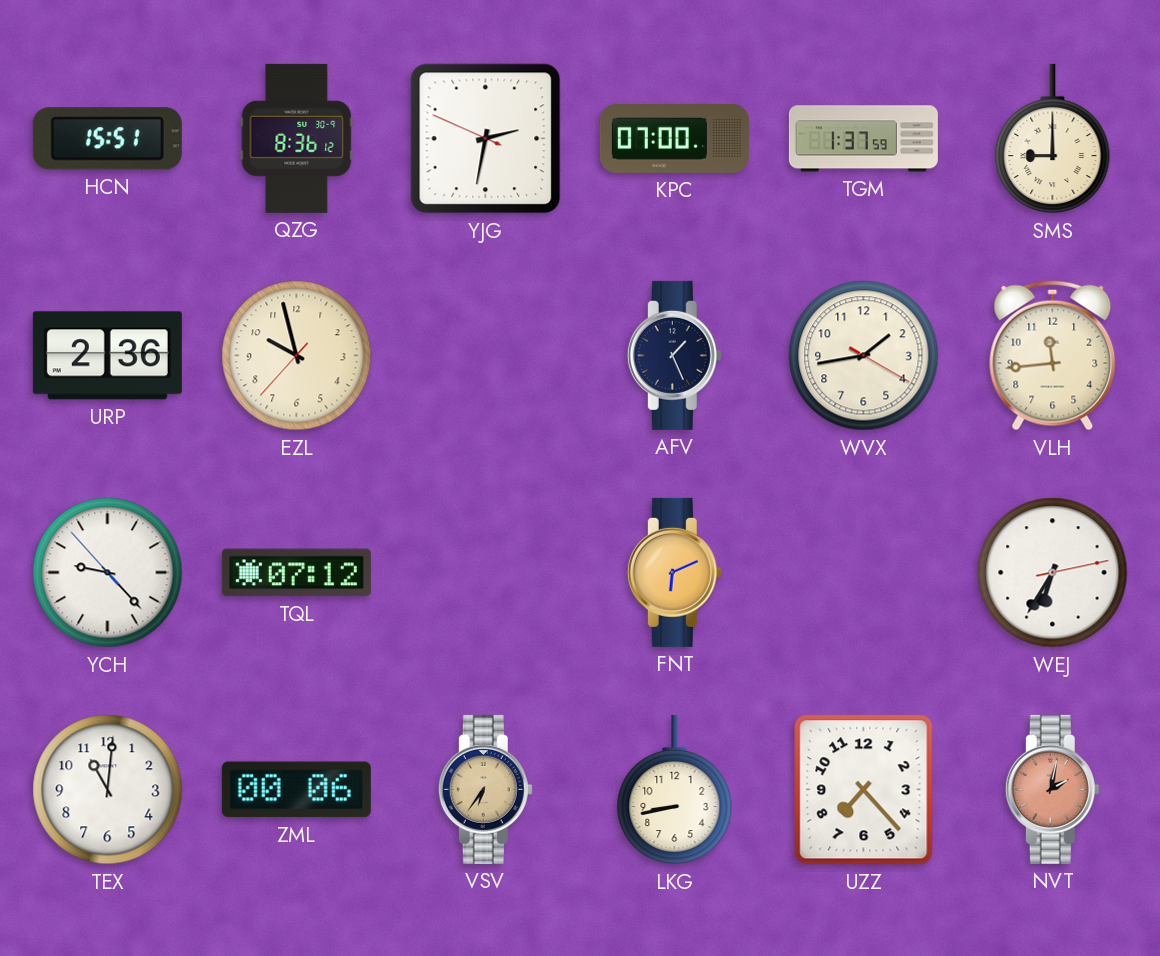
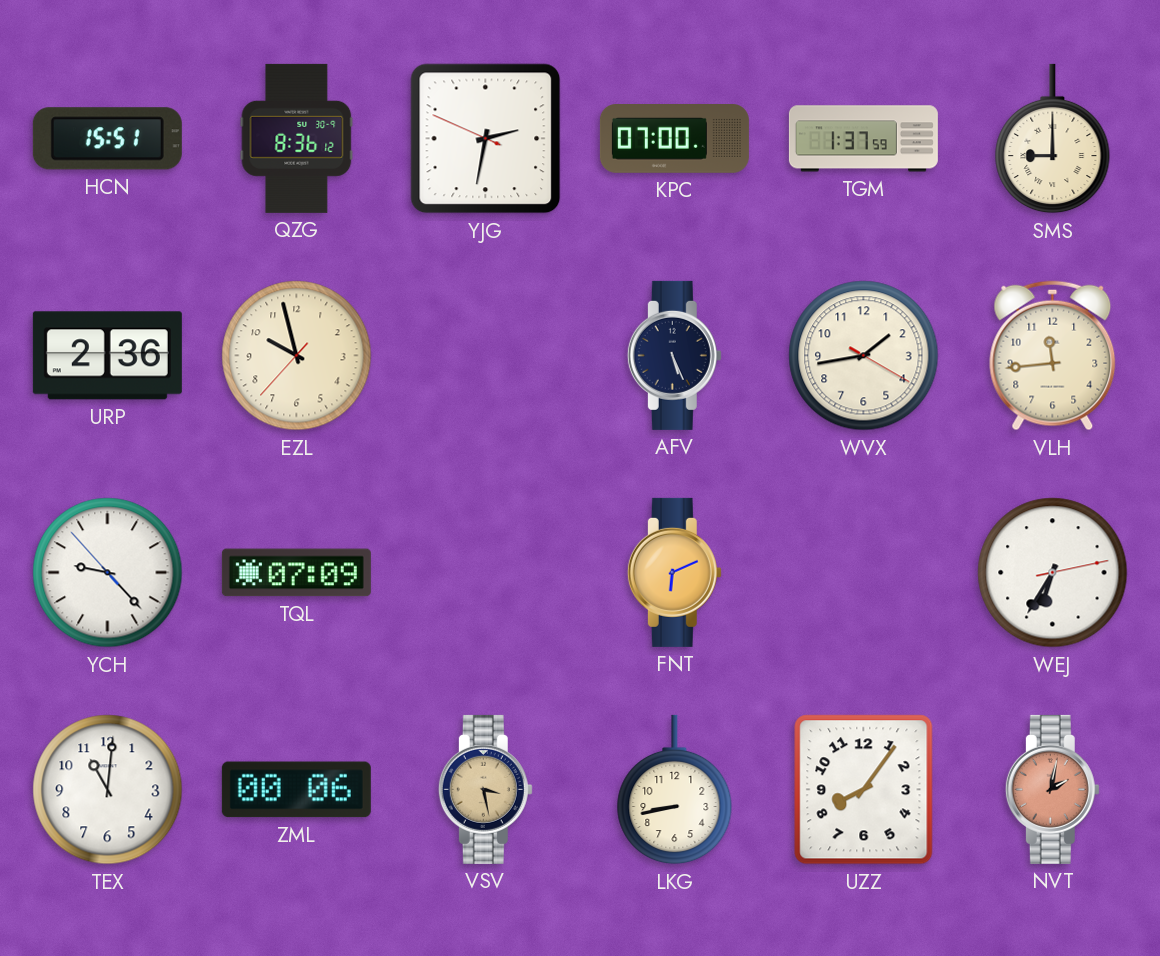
AFV: 1:26 -> 5:26 (674, 355)
TQL: 07:12 -> 07:09 (296, 573)
VSV: 6:36 -> 3:28 (485, 789)
UZZ: 7:23 -> 8:06 (864, 790)
